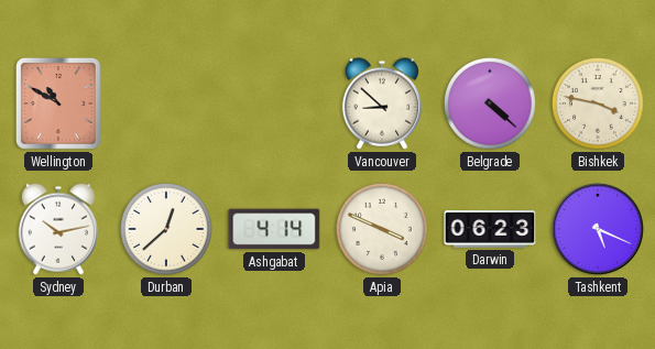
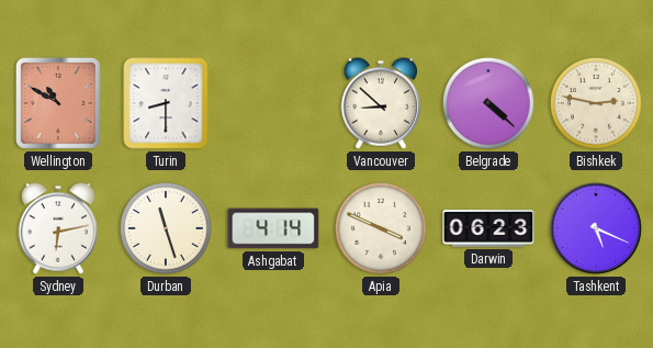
Turin: none -> 8:30 (166, 103)
Bishkek: 3:47 -> 2:47 (597, 103)
Sydney: 10:13 -> 6:13 (57, 228)
Durban: 12:38 -> 11:27 (167, 228)
